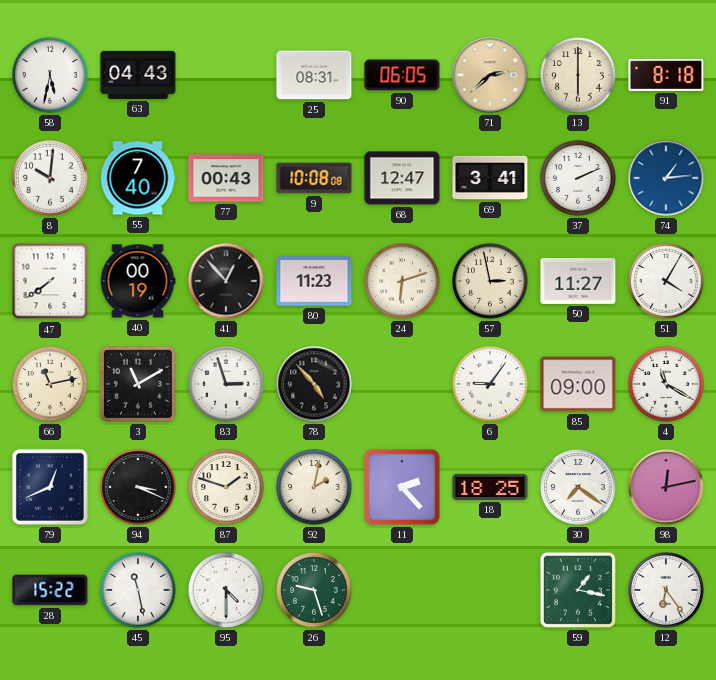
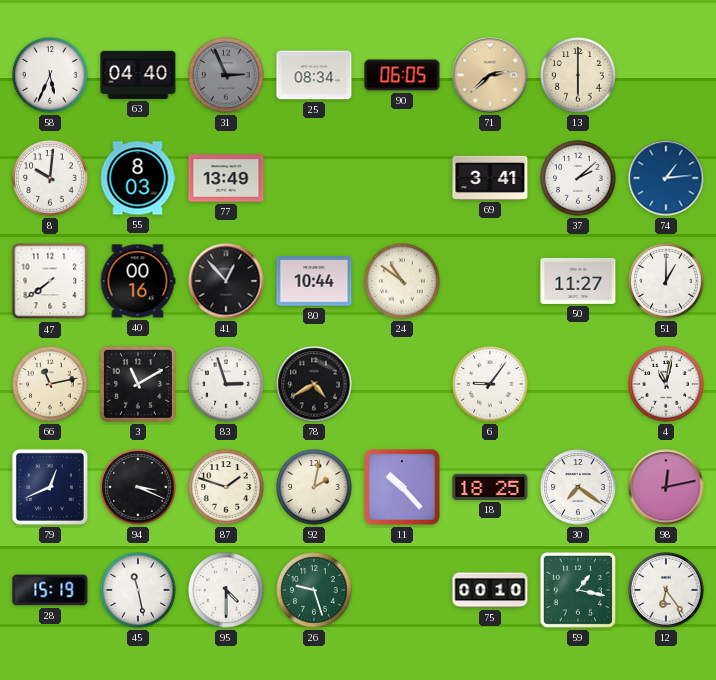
58: 5:32 -> 5:34 (50, 75)
63: 04:43 -> 04:40 (138, 75)
31: none -> 2:56 (226, 75)
25: 08:31 -> 08:34 (314, 75)
91: 8:18 -> none (666, 75)
55: 7:40 -> 8:03 (138, 178)
77: 00:43 -> 13:49 (226, 178)
9: 10:08 -> none (314, 178)
68: 12:47 -> none (402, 178)
37: 2:11 -> 2:08 (578, 178)
40: 00:19 -> 00:16 (138, 281)
80: 11:23 -> 10:44 (314, 281)
24: 6:12 -> 10:51 (402, 281)
57: 2:58 -> none (490, 281)
51: 4:05 -> 1:00 (666, 281)
78: 4:53 -> 4:40 (314, 384)
85: 09:00 -> none (578, 384)
4: 11:20 -> 11:02 (666, 384)
11: 2:23 -> 10:23 (402, 487)
28: 15:22 -> 15:19 (50, 590)
75: none -> 00:10 (490, 590)
